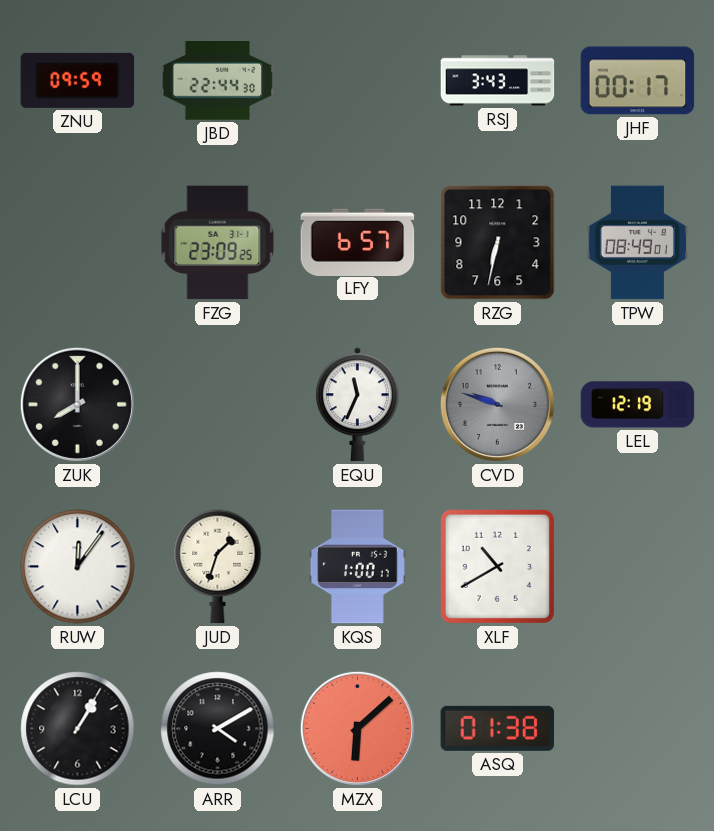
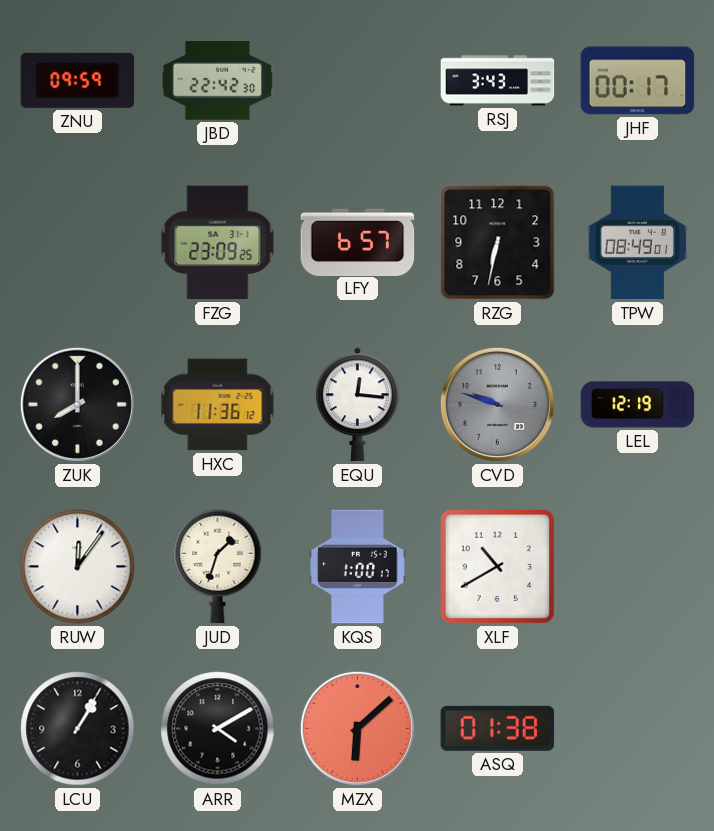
JBD: 22:44 -> 22:42 (218, 81)
HXC: none -> 11:36 (218, 405)
EQU: 11:34 -> 12:16 (357, 405)
